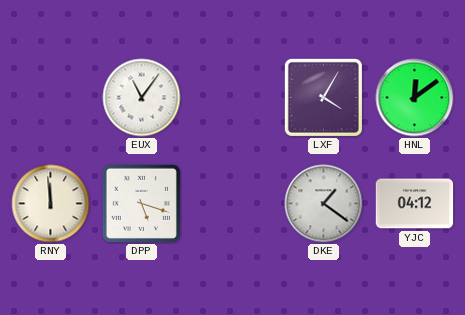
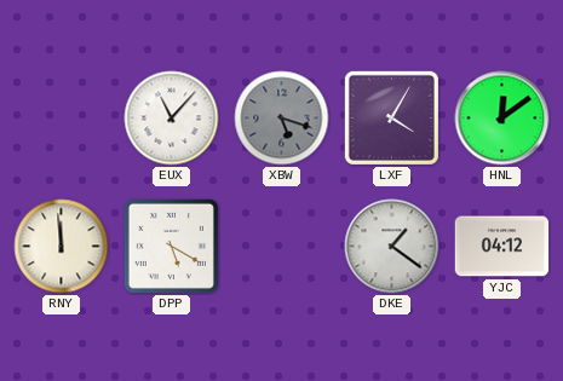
EUX: 11:06 -> 11:07 (172, 119)
XBW: none -> 5:18 (282, 119)
DPP: 5:18 -> 5:20 (171, 246)
